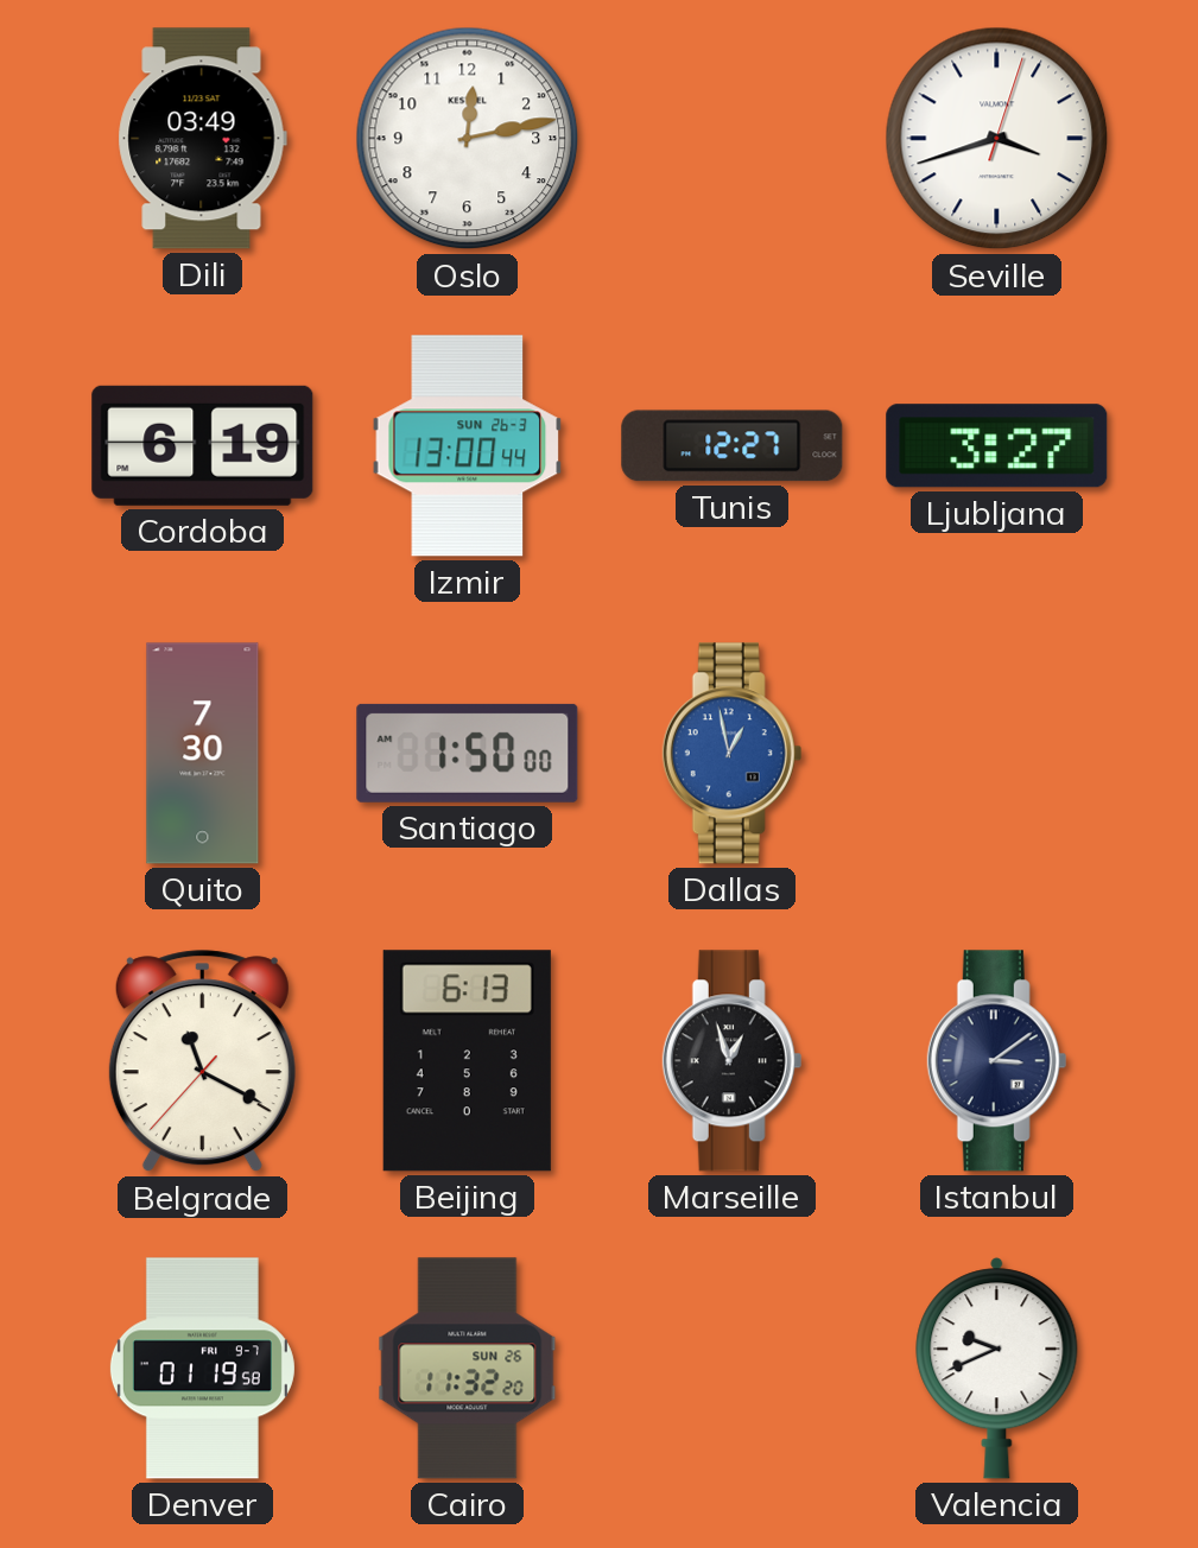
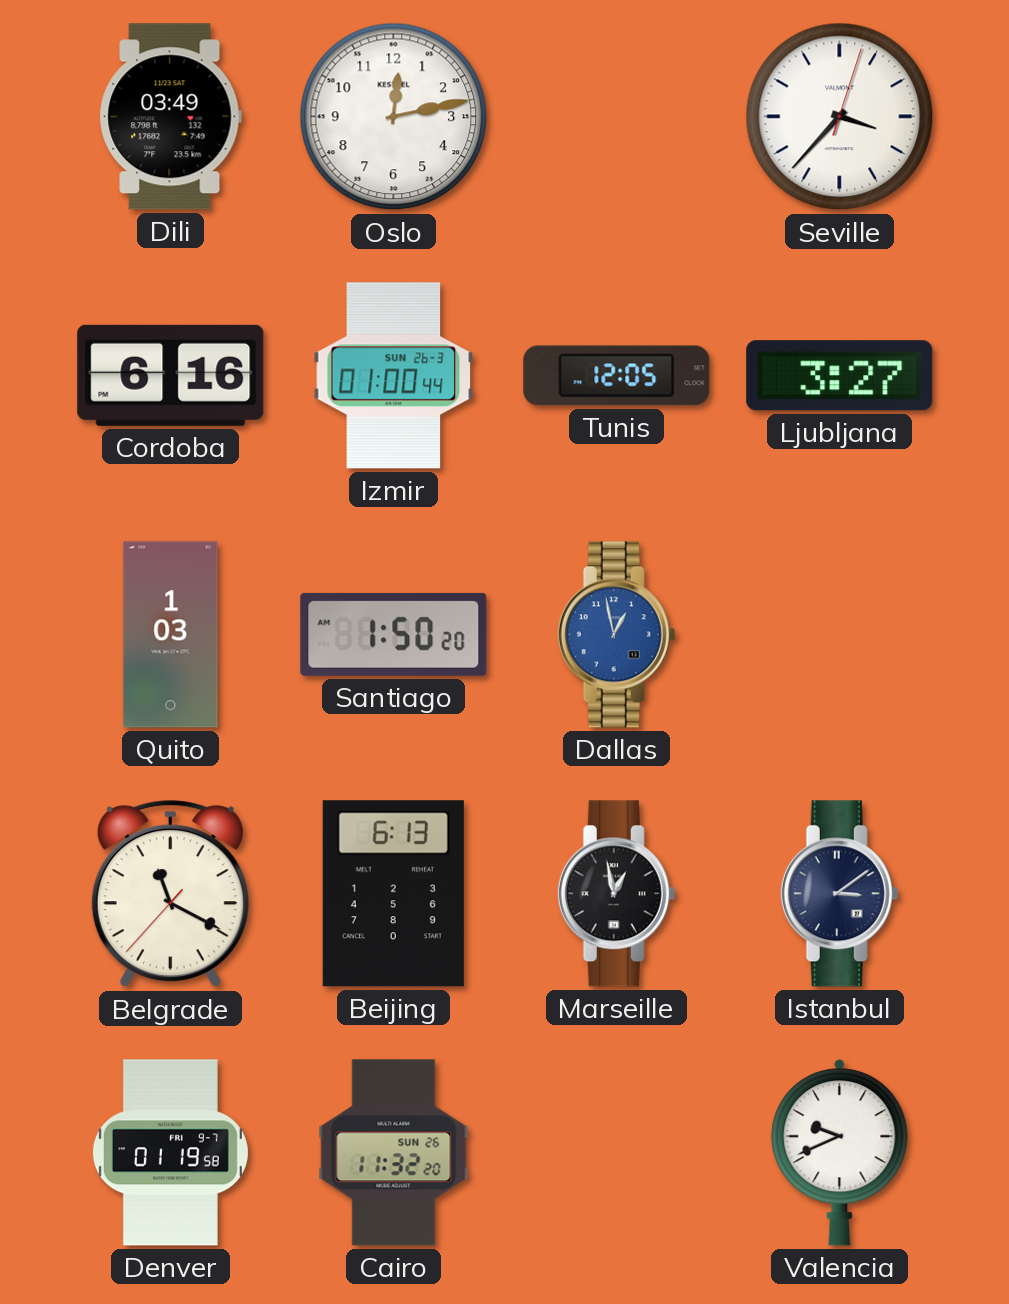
Seville: 3:42 -> 3:37 (840, 117)
Cordoba: 6:19 -> 6:16 (171, 375)
Izmir: 13:00 -> 01:00 (394, 376)
Tunis: 12:27 -> 12:05 (617, 376)
Quito: 7:30 -> 1:03 (171, 635)
Santiago: 1:50:00 -> 1:50:20 (394, 634)
Marseille: 12:57 -> 12:58 (617, 894)
